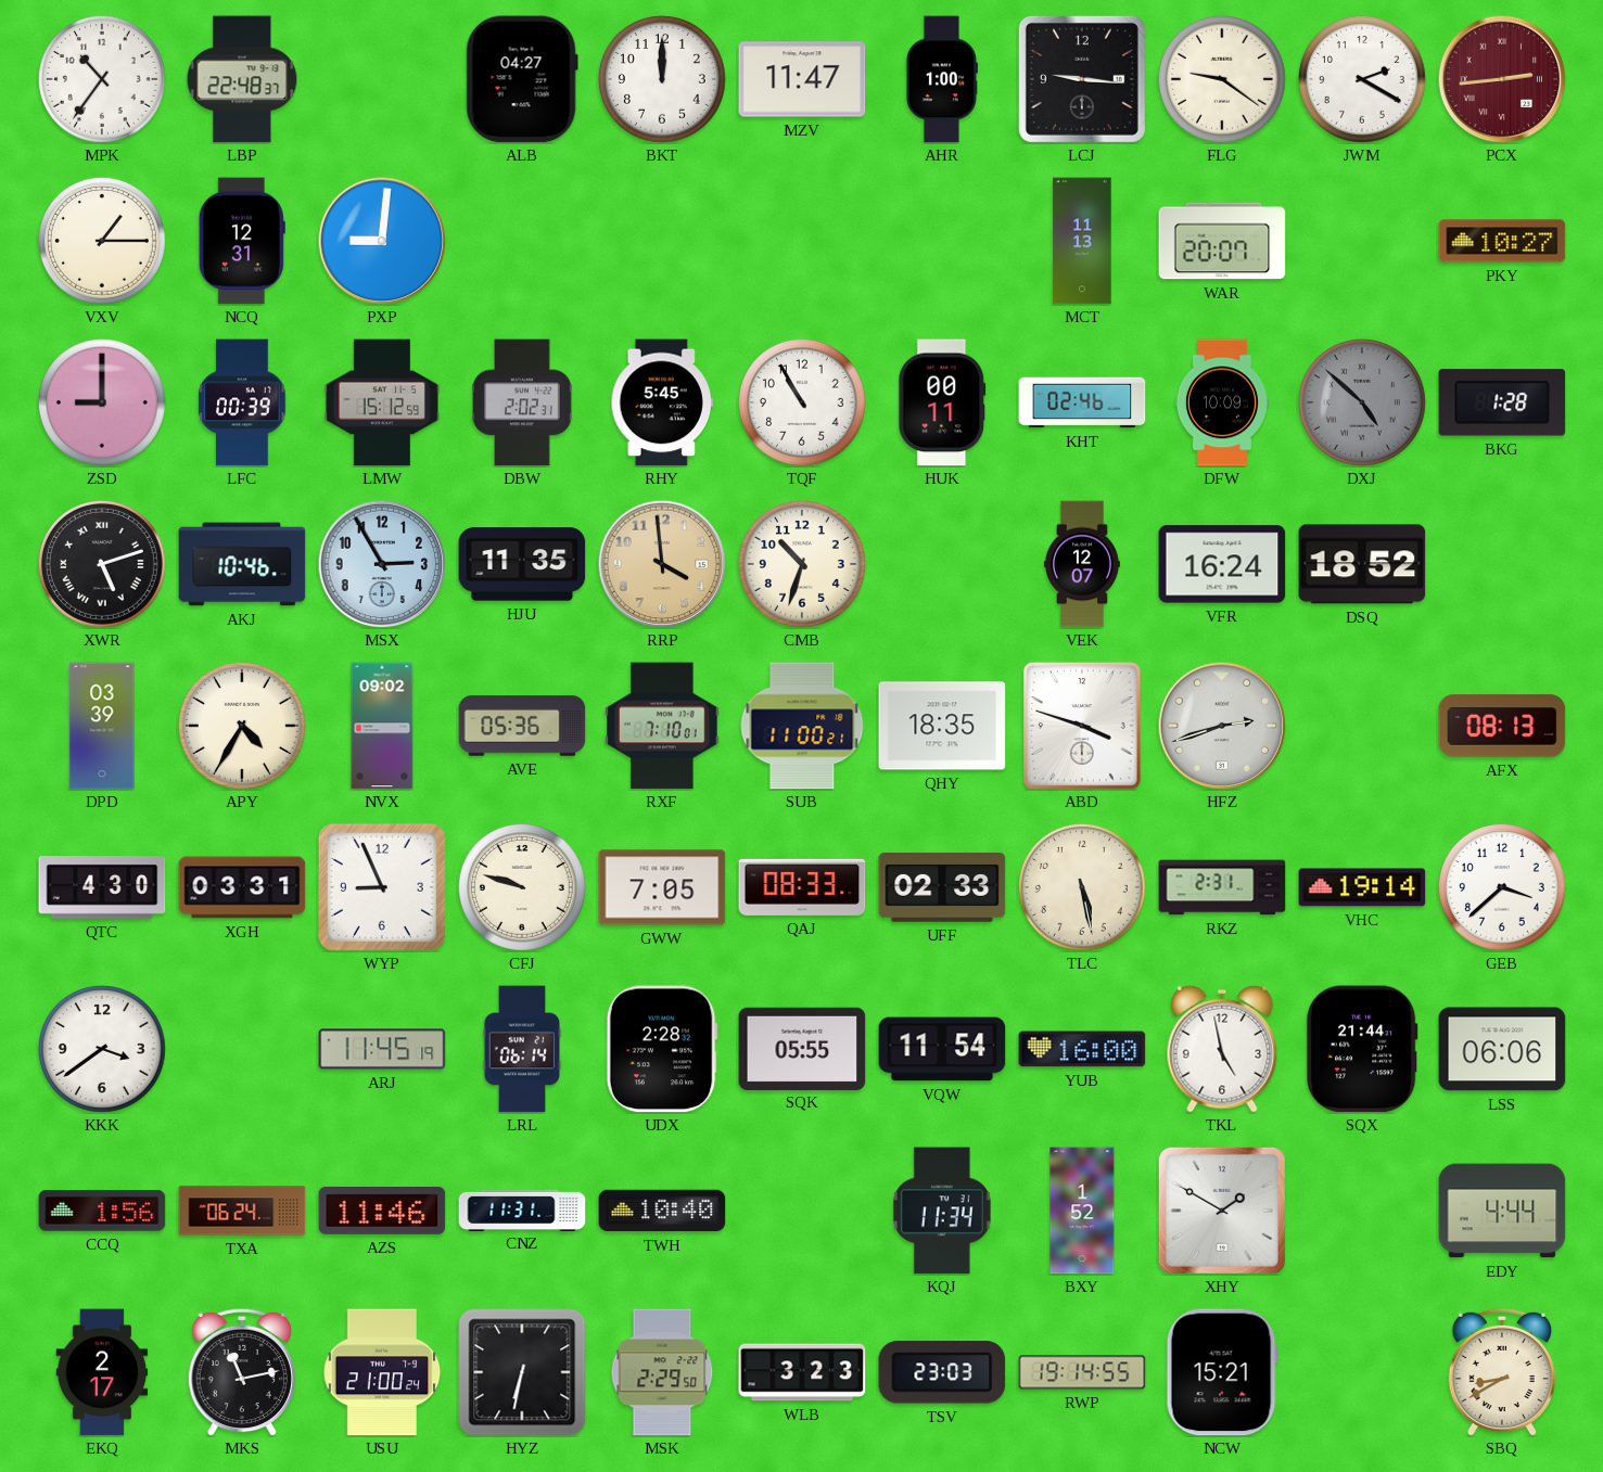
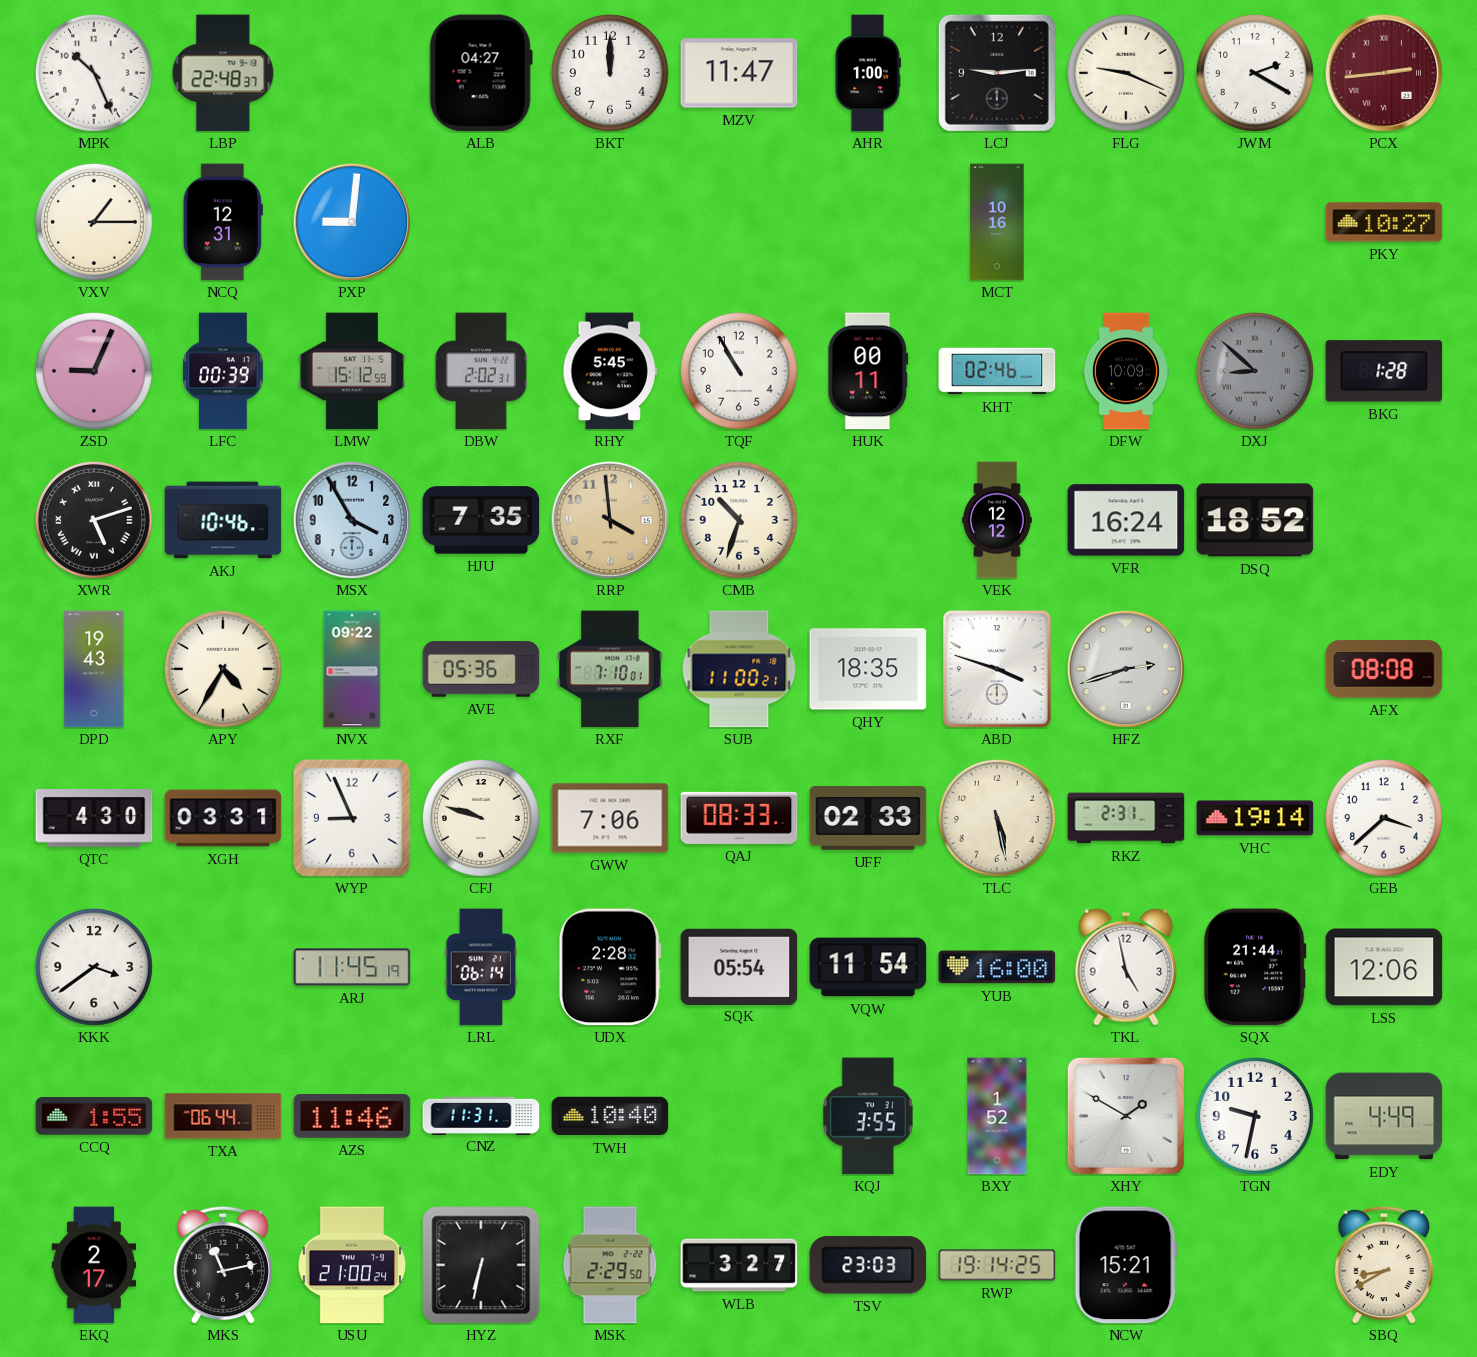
MPK: 10:36 -> 10:26 (94, 73)
LCJ: 9:16 -> 9:14 (997, 73)
FLG: 9:21 -> 9:19 (1126, 73)
MCT: 11:13 -> 10:16 (997, 222)
WAR: 20:07 -> none (1222, 241)
ZSD: 9:00 -> 9:04 (94, 371)
DXJ: 4:52 -> 8:52 (1255, 371)
MSX: 2:55 -> 3:55 (352, 520)
HJU: 11:35 -> 7:35 (481, 520)
VEK: 12:07 -> 12:12 (997, 520)
DPD: 03:39 -> 19:43 (94, 669)
NVX: 09:02 -> 09:22 (352, 669)
AFX: 08:13 -> 08:08 (1384, 669)
GWW: 7:05 -> 7:06 (610, 818)
SQK: 05:55 -> 05:54 (739, 966)
LSS: 06:06 -> 12:06 (1384, 967)
CCQ: 1:56 -> 1:55 (94, 1116)
TXA: 06:24 -> 06:44 (223, 1116)
KQJ: 11:34 -> 3:55 (868, 1116)
TGN: none -> 9:32 (1255, 1116)
EDY: 4:44 -> 4:49 (1384, 1116)
WLB: 3:23 -> 3:27 (739, 1265)
RWP: 19:14:55 -> 19:14:25 (997, 1265)
